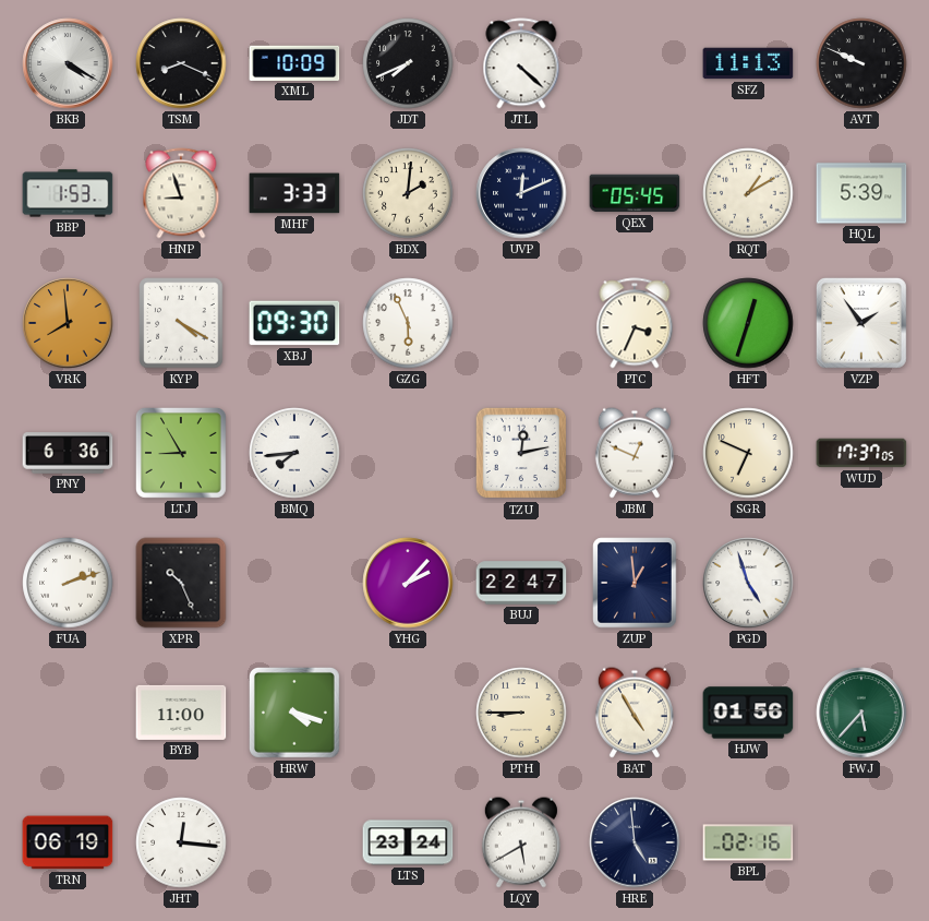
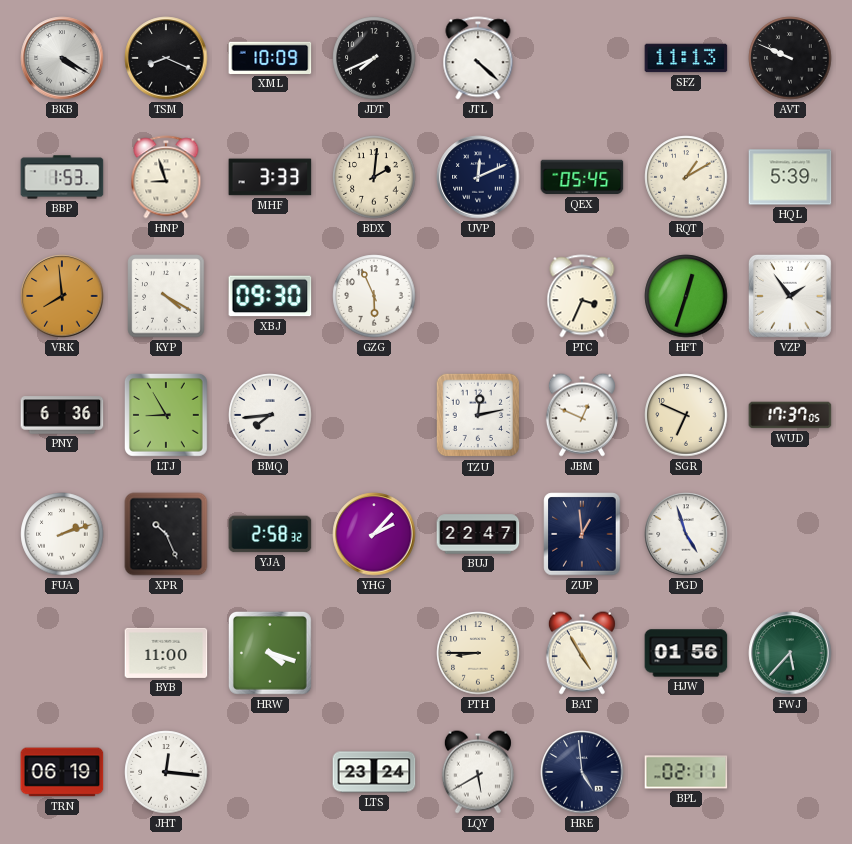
YJA: none -> 2:58 (270, 534)
BPL: 02:16 -> 02:11 (686, 772)
